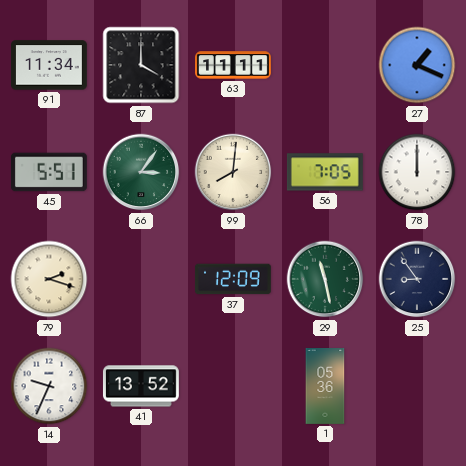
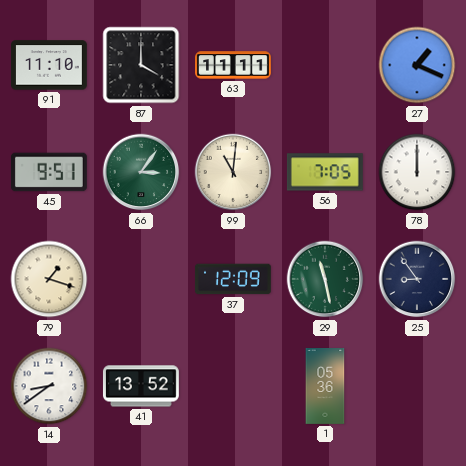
91: 11:34 -> 11:10 (49, 65)
45: 5:51 -> 9:51 (49, 172)
99: 8:01 -> 11:01 (233, 172)
79: 2:18 -> 1:18 (49, 279)
14: 9:34 -> 8:39 (49, 386)
